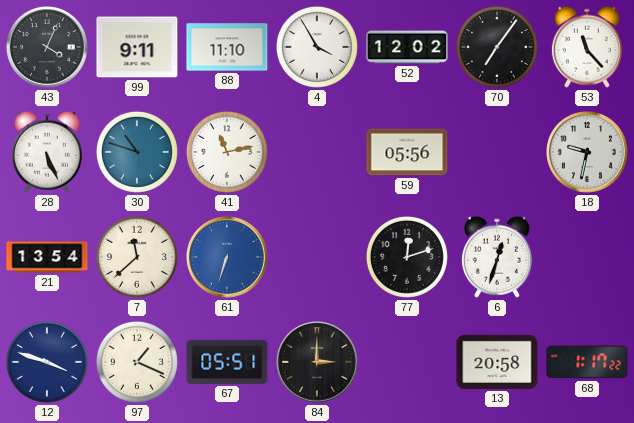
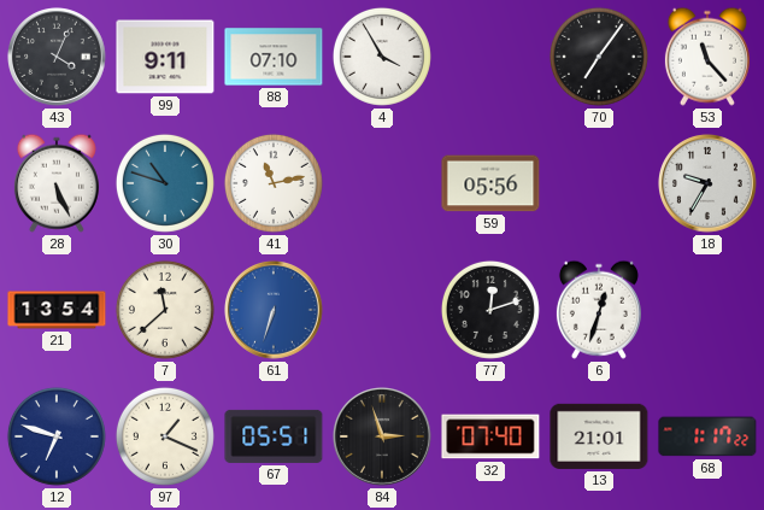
88: 11:10 -> 07:10 (274, 57)
52: 12:02 -> none (407, 47)
18: 9:32 -> 9:35 (709, 184)
12: 3:48 -> 6:48 (57, 436)
84: 3:00 -> 2:57 (383, 438)
32: none -> 07:40 (490, 436)
13: 20:58 -> 21:01 (599, 436)
